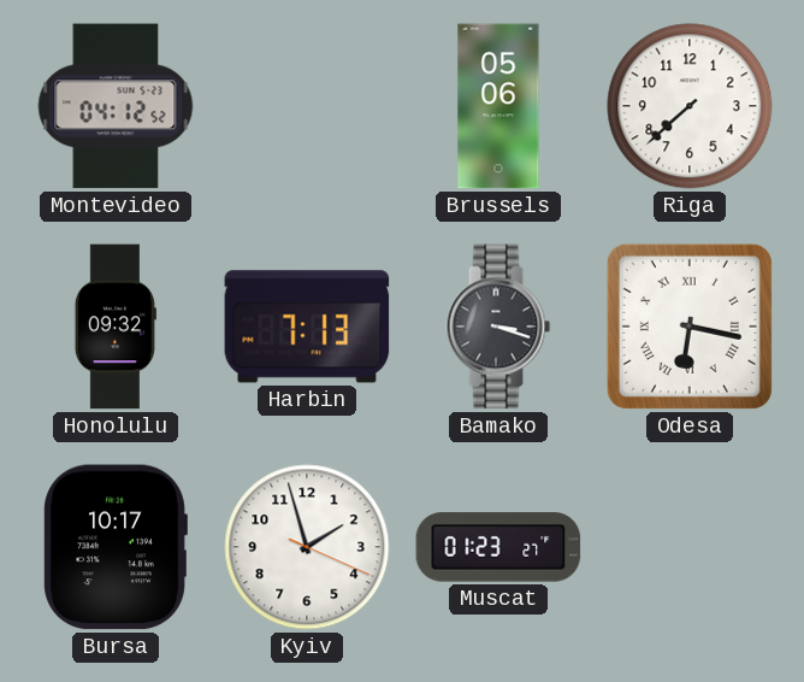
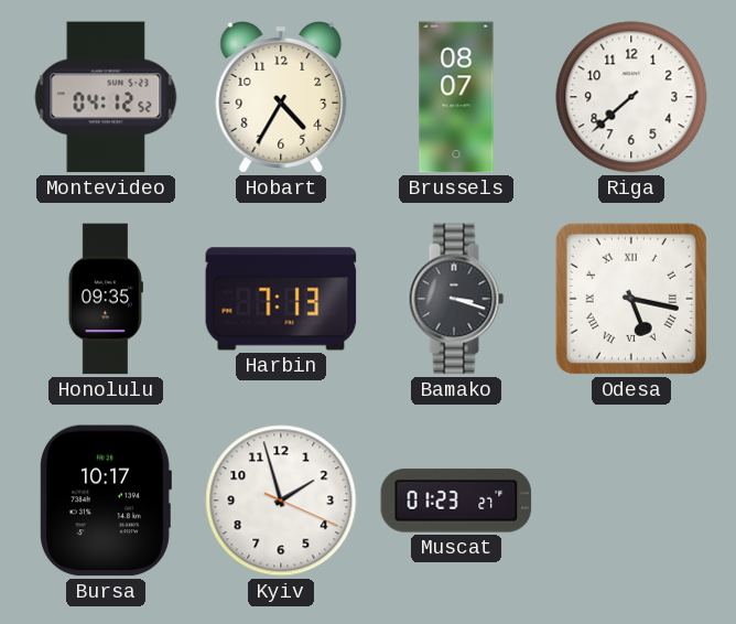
Hobart: none -> 4:35 (281, 98)
Brussels: 05:06 -> 08:07 (456, 97)
Honolulu: 09:32 -> 09:35 (106, 299)
Odesa: 6:17 -> 5:17 (631, 299)
